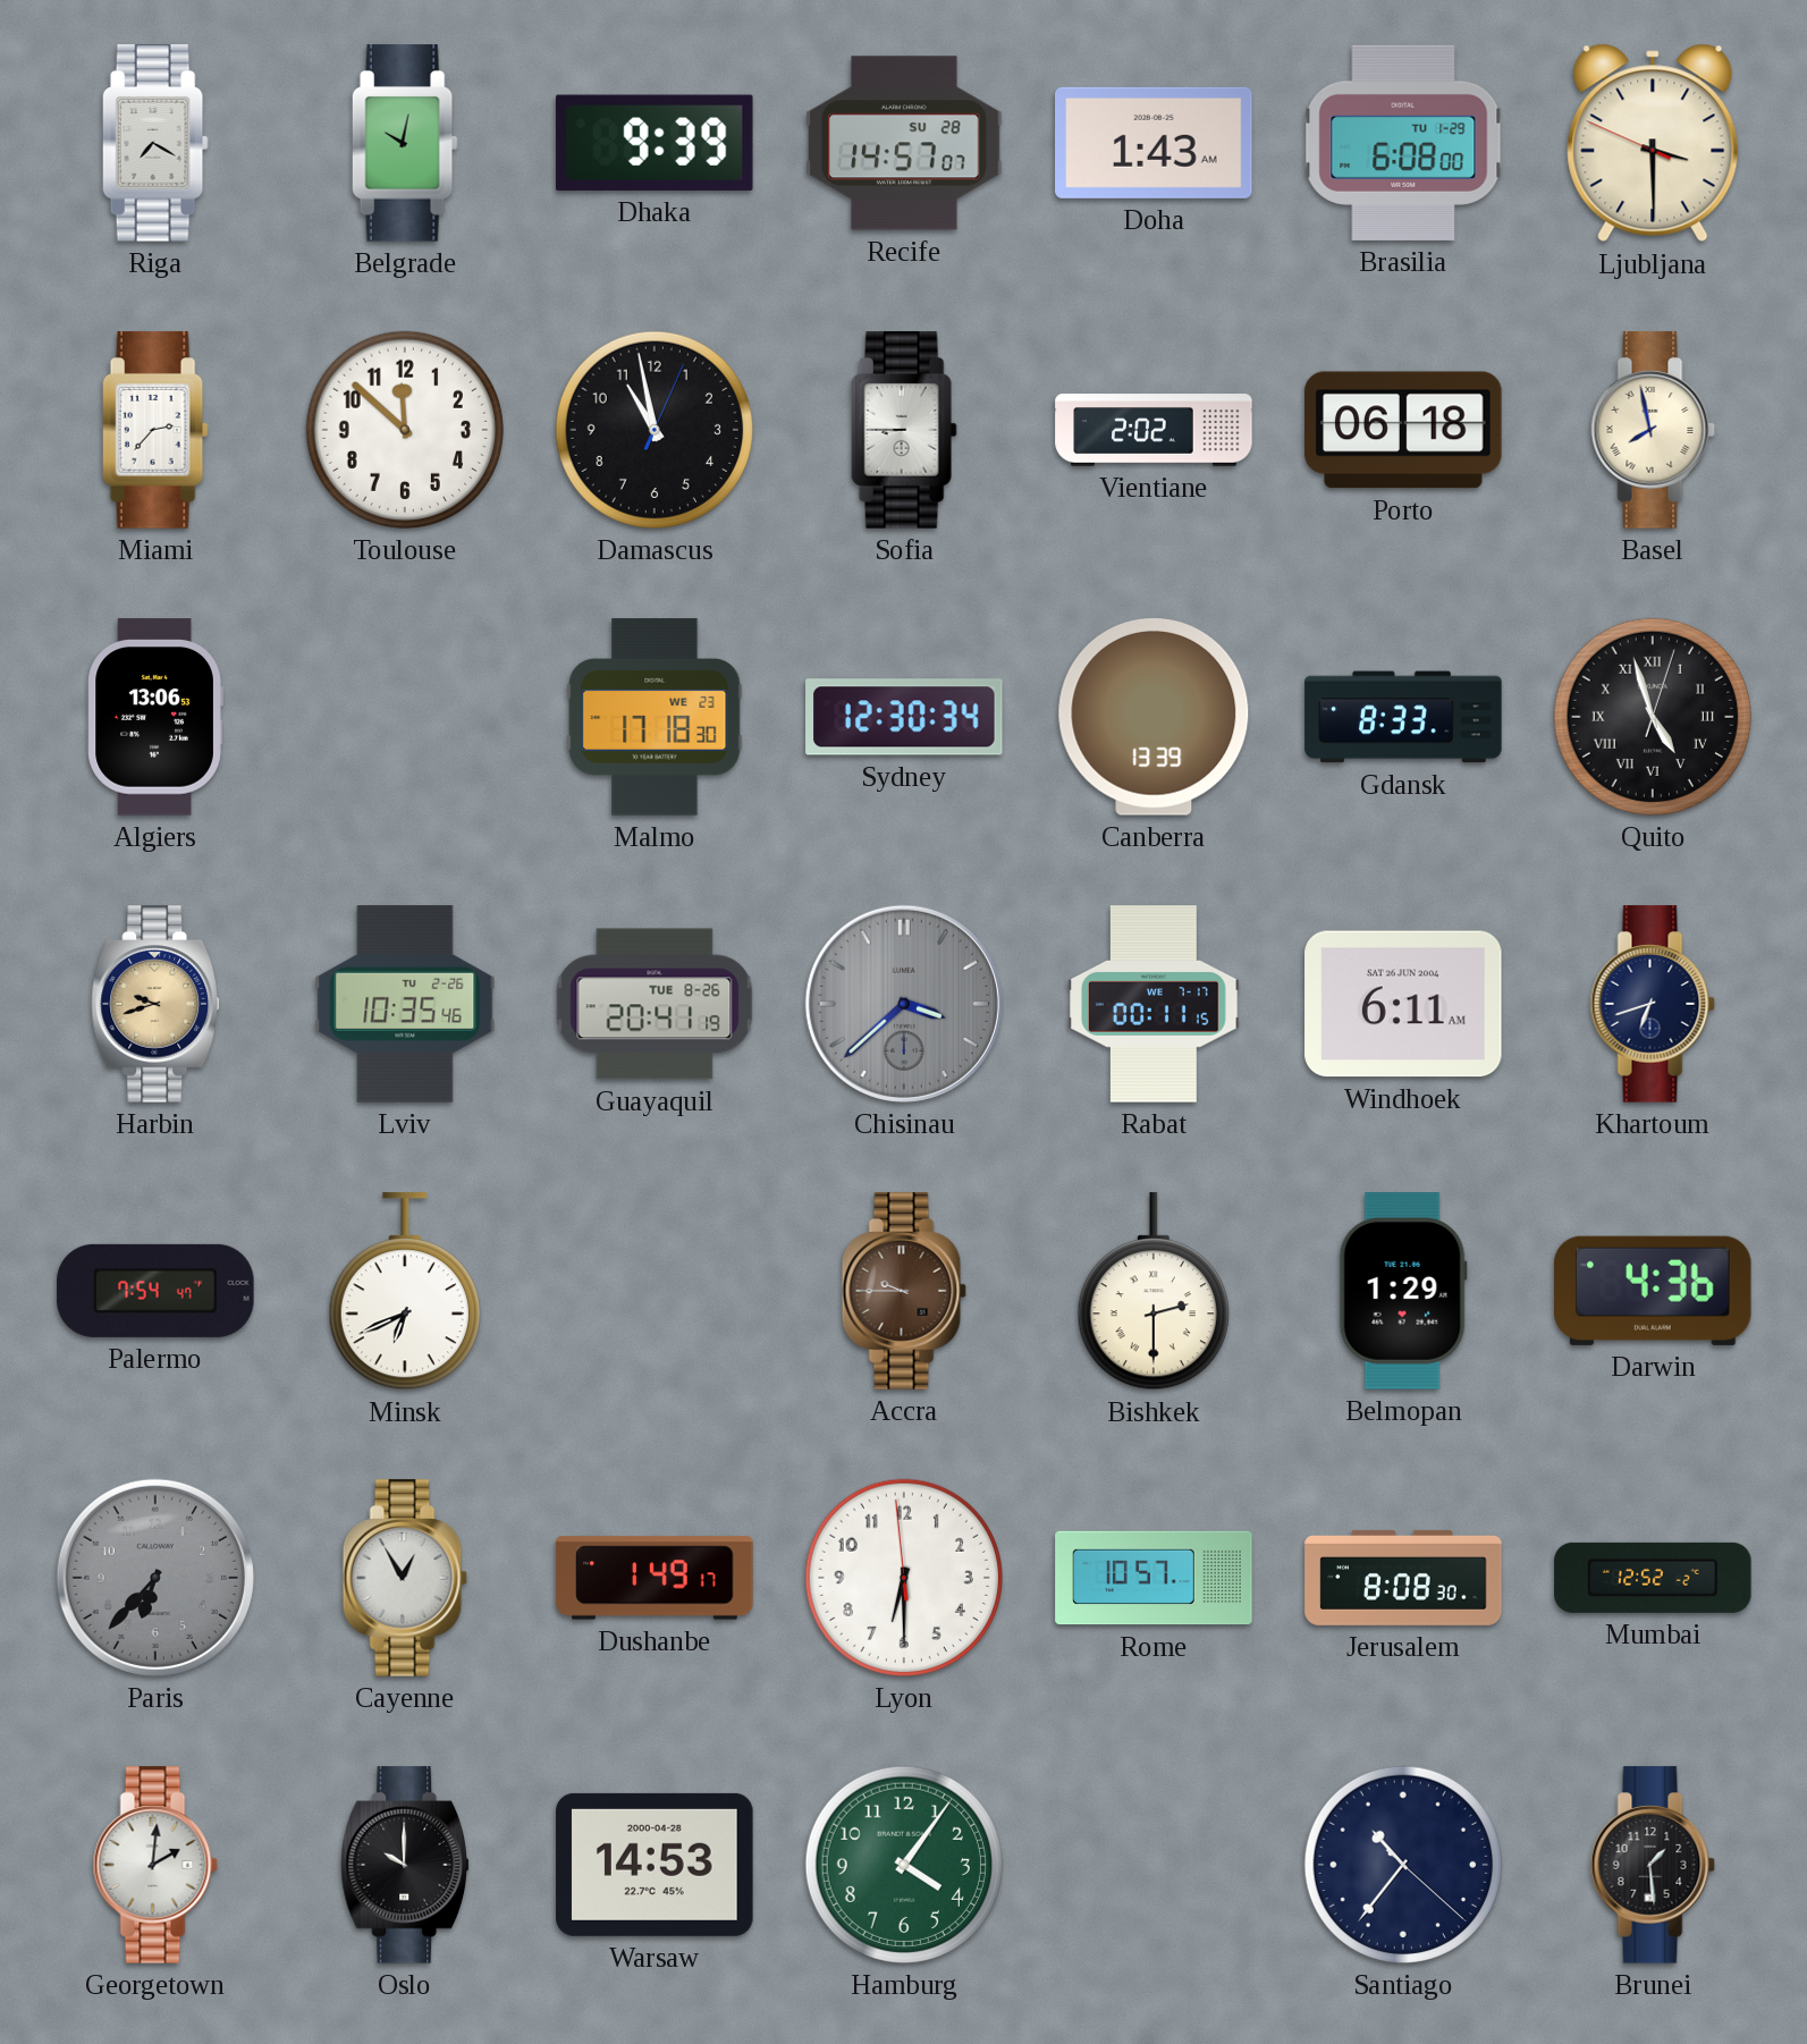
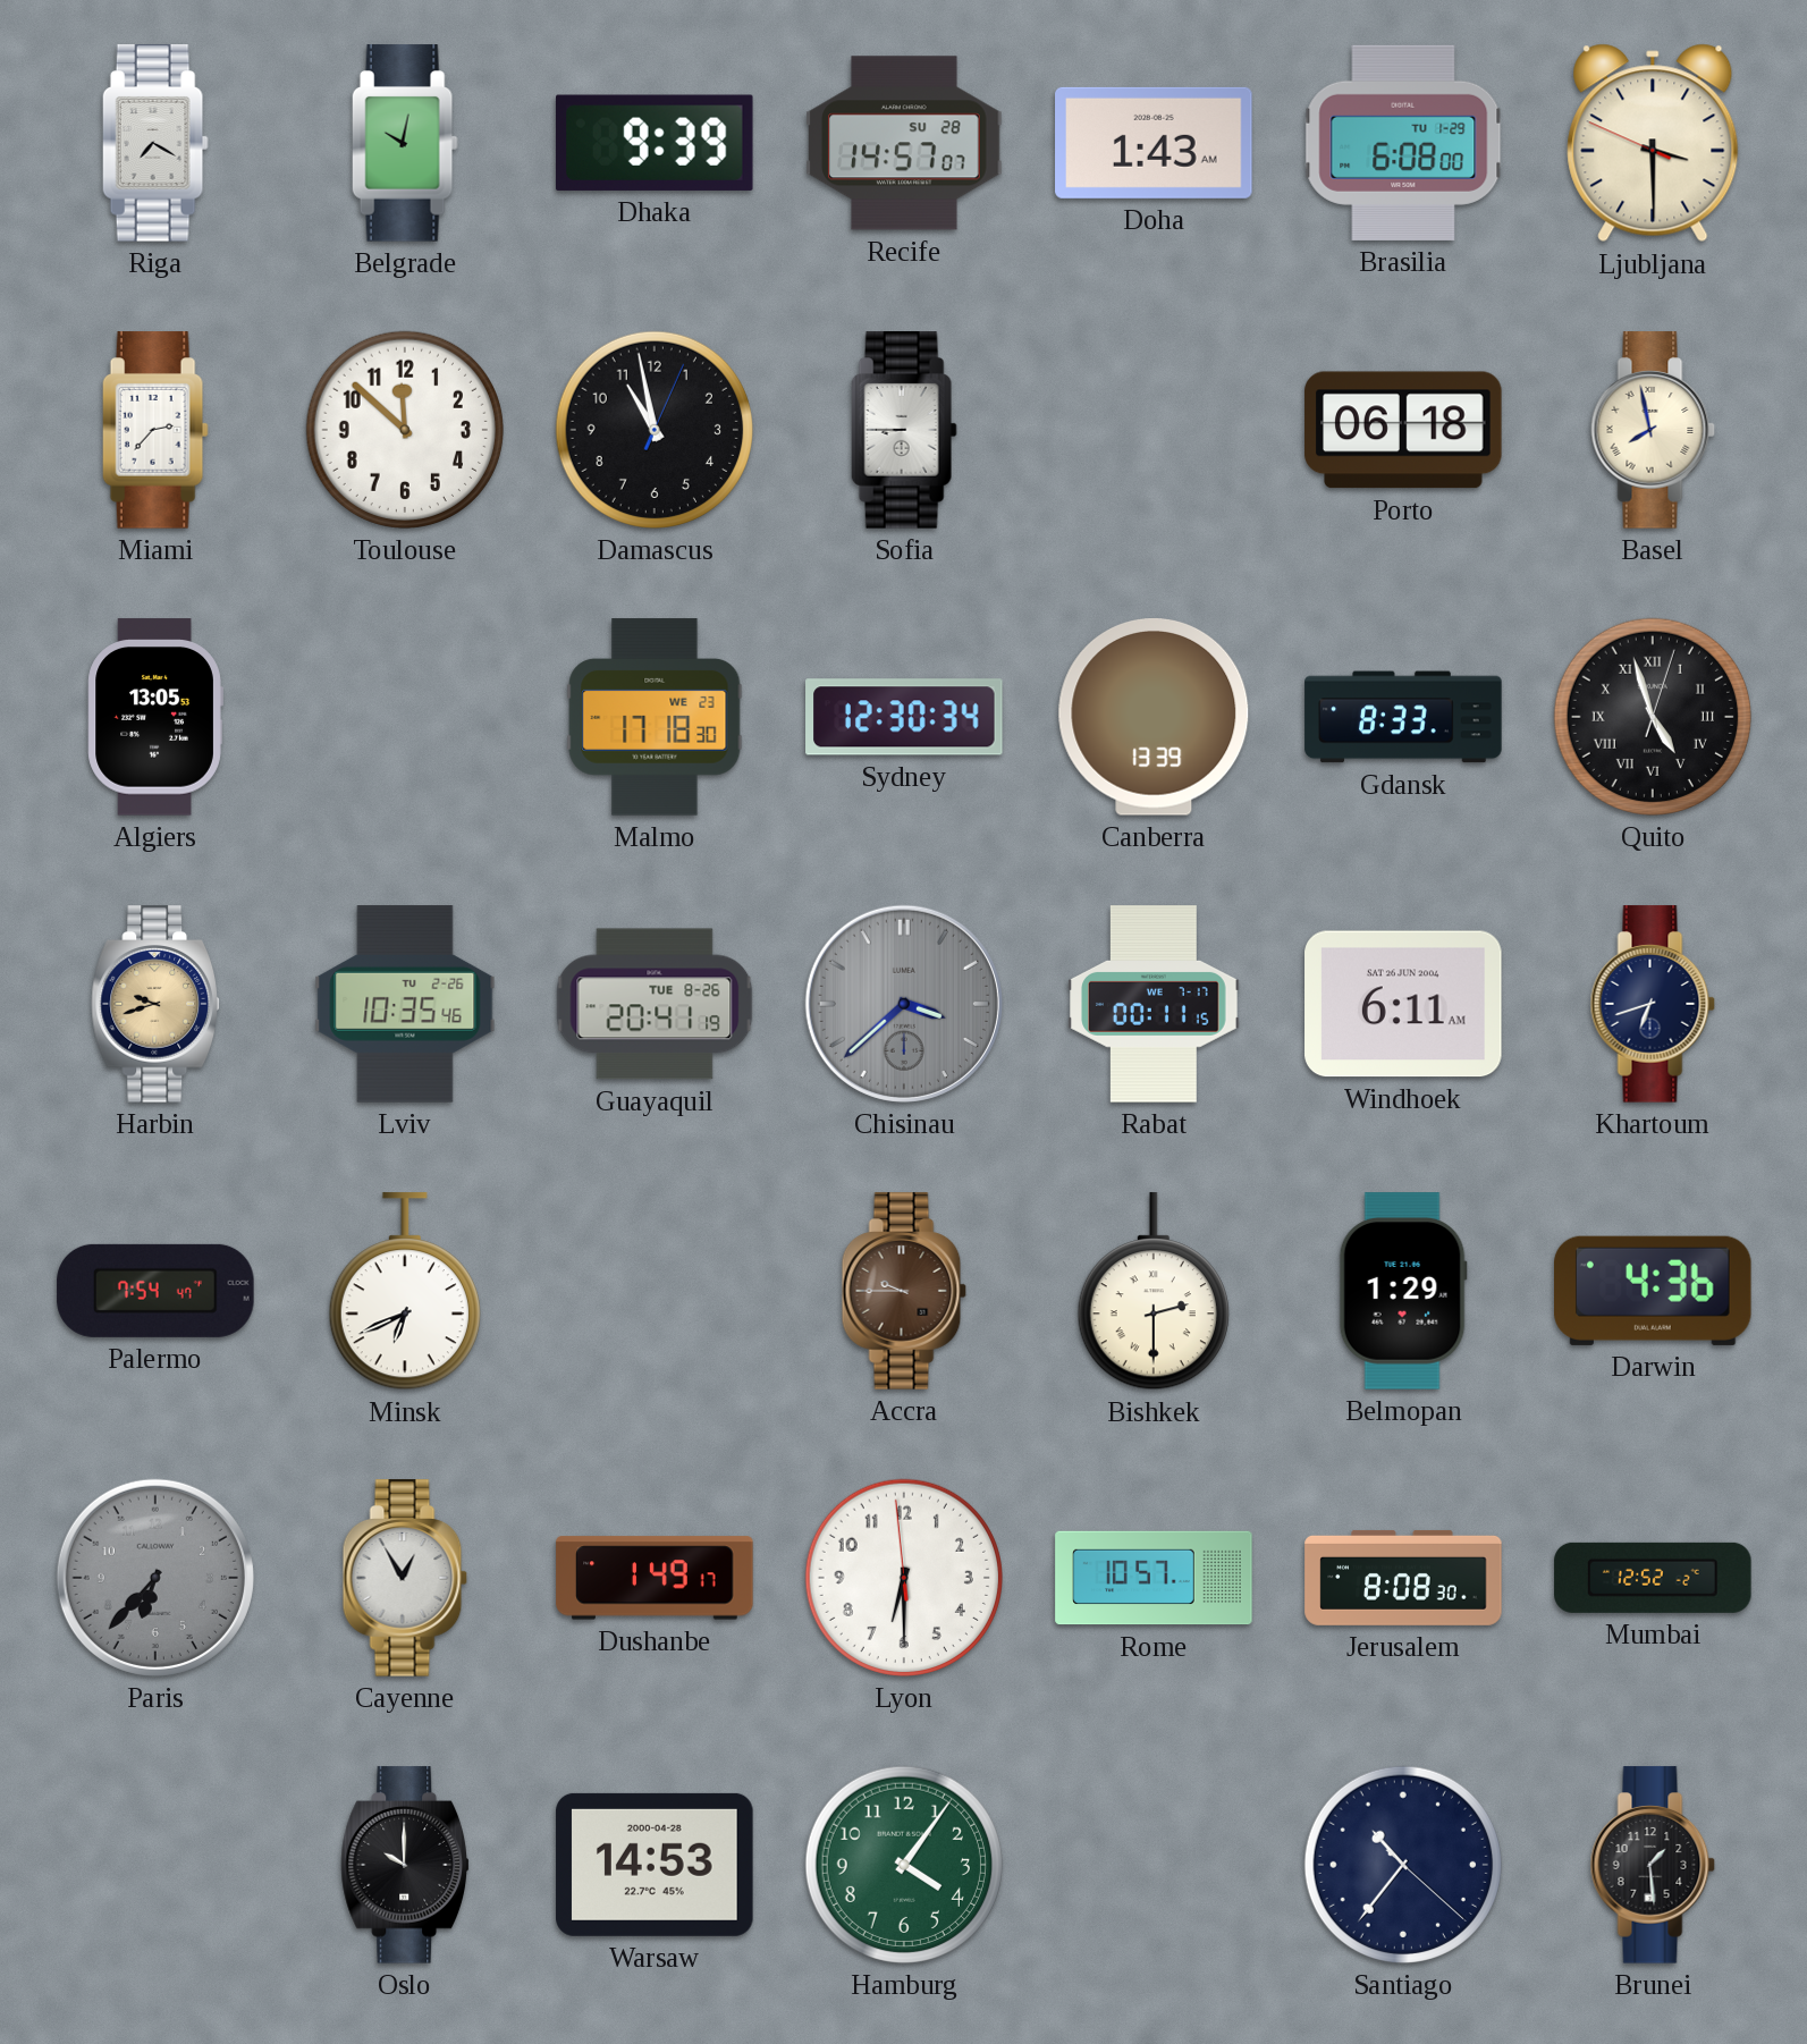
Vientiane: 2:02 -> none (1154, 430)
Algiers: 13:06 -> 13:05 (155, 717)
Georgetown: 2:01 -> none (155, 1865)
